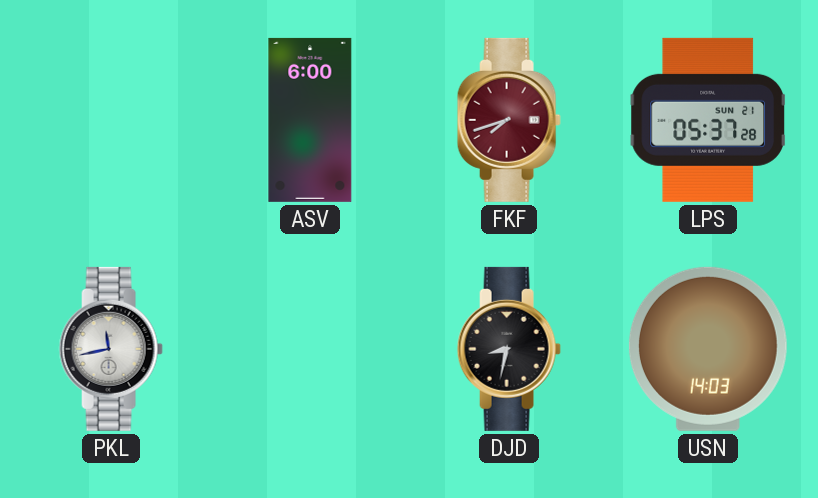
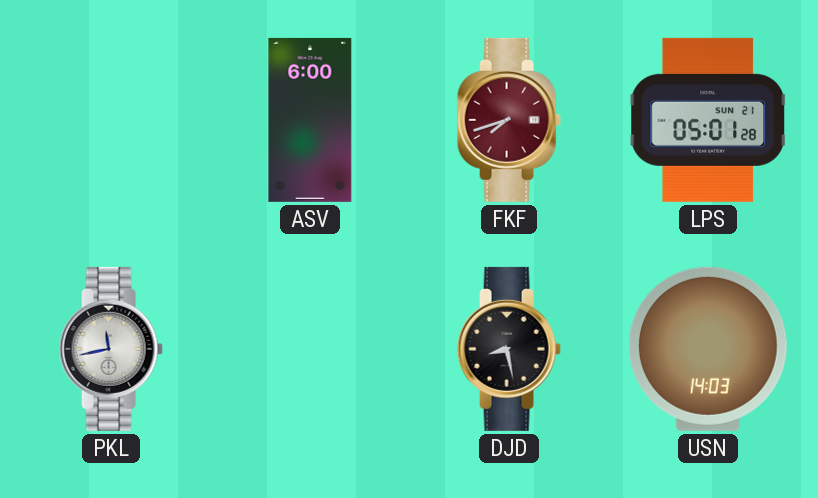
LPS: 05:37 -> 05:01 (707, 120)
DJD: 8:32 -> 8:28 (509, 349)
